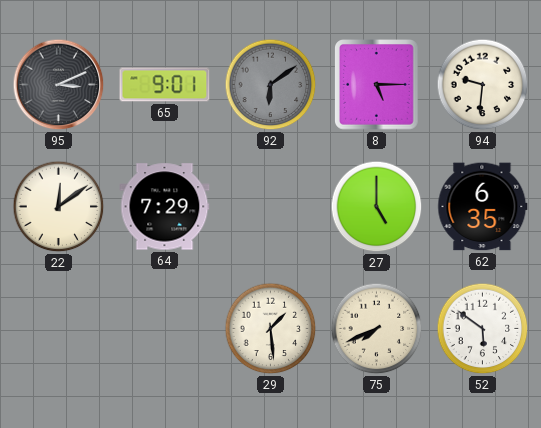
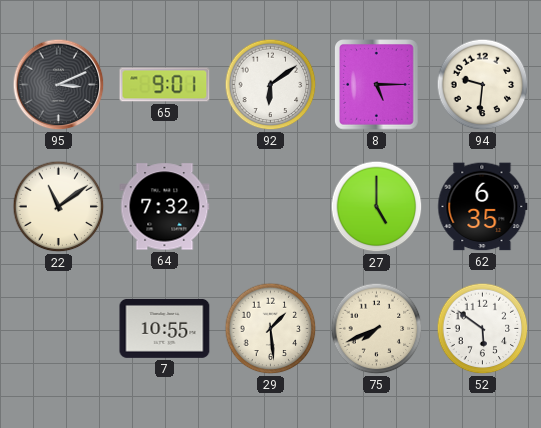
92 dial: grey -> white (271, 85)
22: 12:09 -> 11:09 (59, 207)
64: 7:29 -> 7:32 (165, 207)
7: none -> 10:55 (165, 328)
